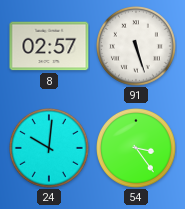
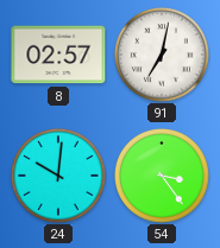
91: 5:27 -> 7:02 (163, 56)
